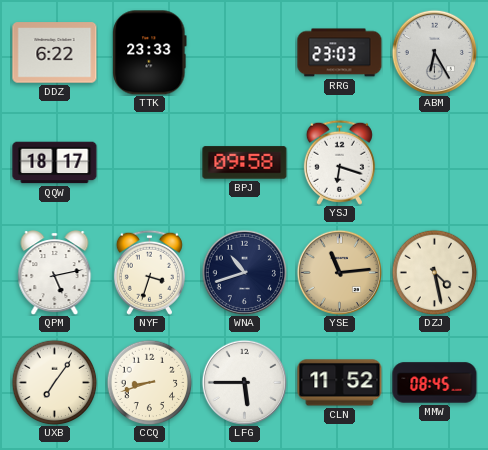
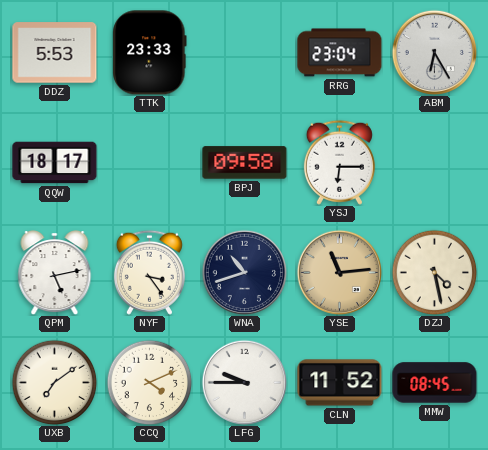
DDZ: 6:22 -> 5:53 (55, 53)
RRG: 23:03 -> 23:04 (340, 53)
YSJ: 6:18 -> 6:15 (339, 162)
NYF: 3:33 -> 3:24 (149, 272)
UXB: 7:06 -> 7:09 (54, 382)
CCQ: 8:42 -> 4:11 (149, 382)
LFG: 5:45 -> 9:45 (244, 382)
